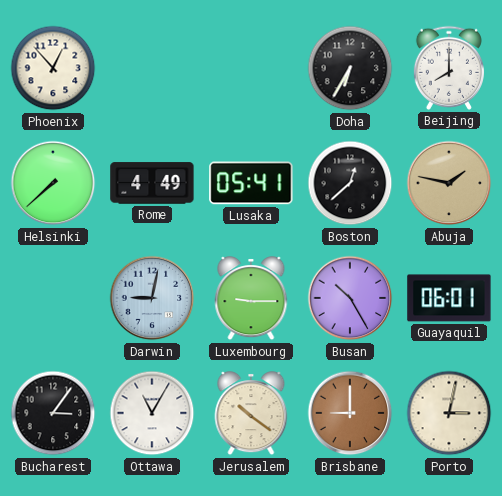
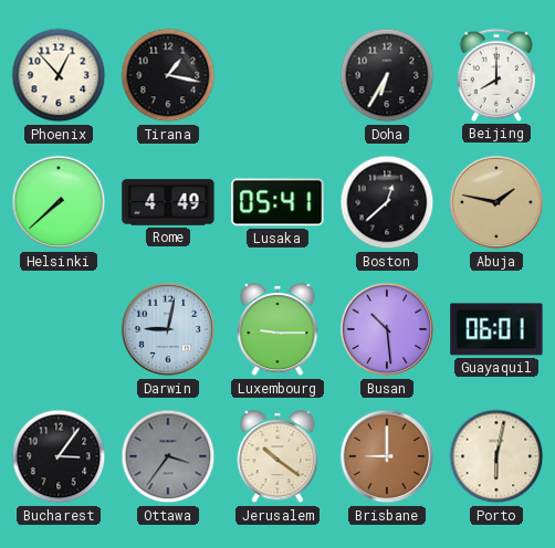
Tirana: none -> 1:17 (168, 75)
Busan: 10:25 -> 10:29 (387, 329)
Ottawa: 11:05 -> 3:36 (168, 456)
Ottawa dial: white -> grey (168, 456)
Porto: 3:02 -> 6:02 (496, 456)
